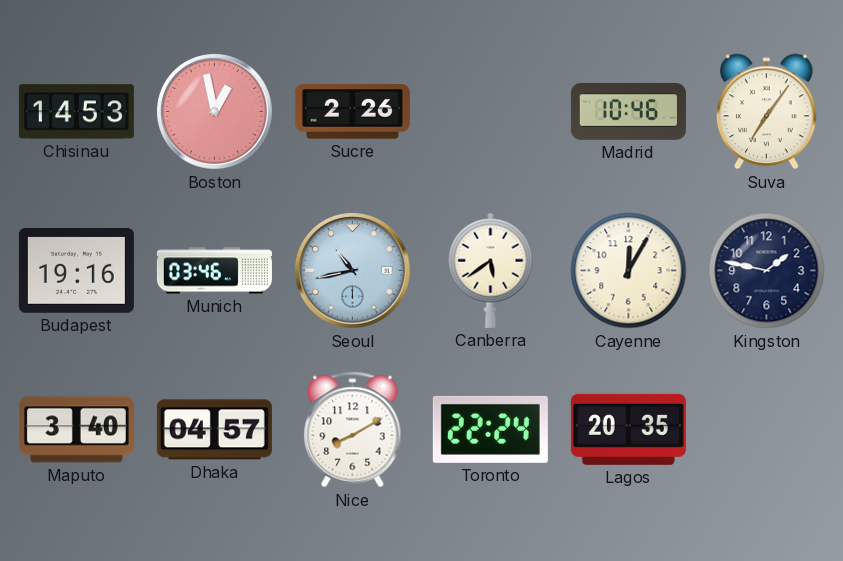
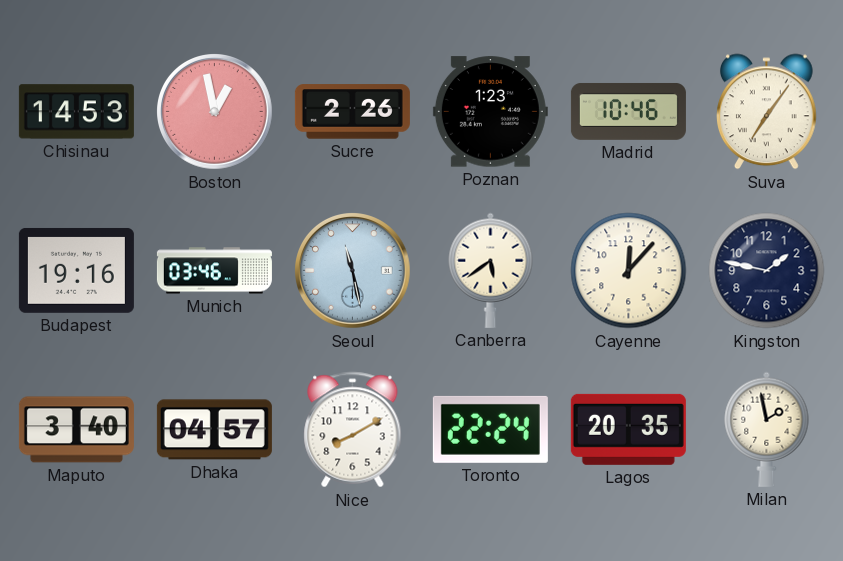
Poznan: none -> 1:23 (490, 112)
Seoul: 10:43 -> 11:28 (353, 271)
Cayenne: 12:05 -> 12:07 (629, 271)
Milan: none -> 1:58 (767, 429)
